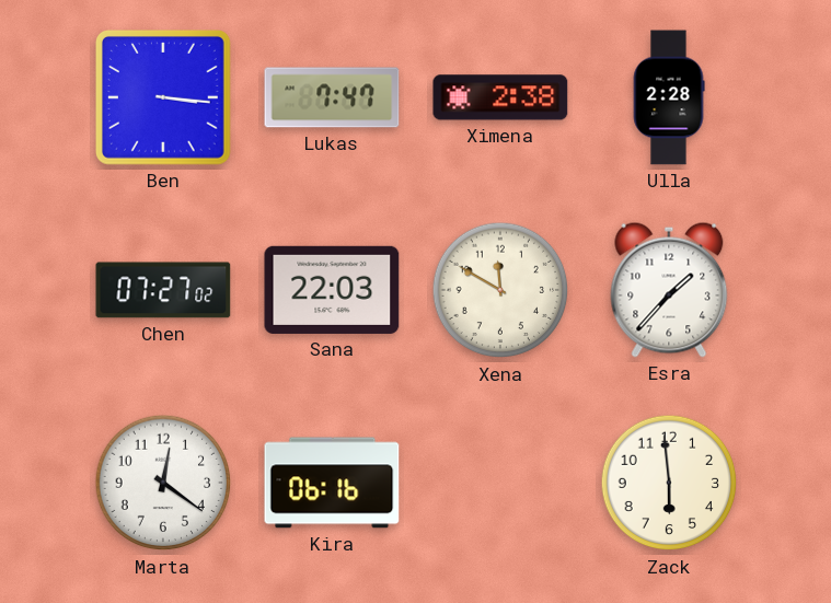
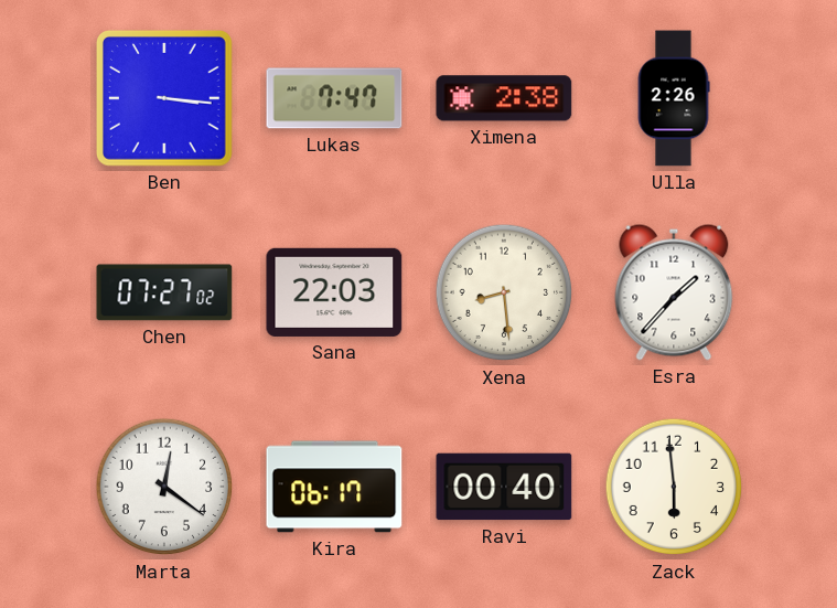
Ulla: 2:28 -> 2:26 (674, 98)
Xena: 11:50 -> 8:29 (504, 292)
Kira: 06:16 -> 06:17 (334, 487)
Ravi: none -> 00:40 (504, 487)
